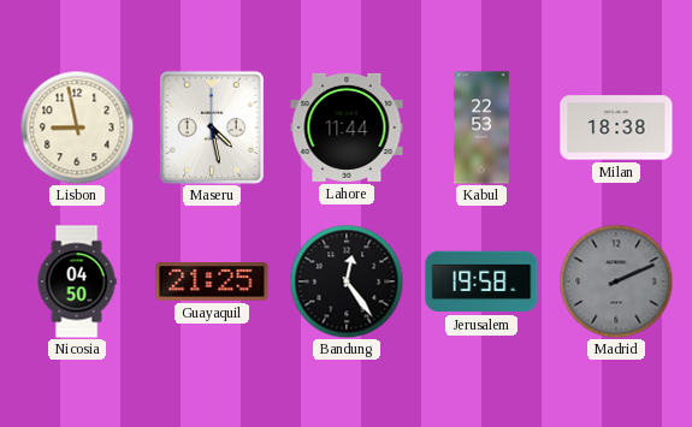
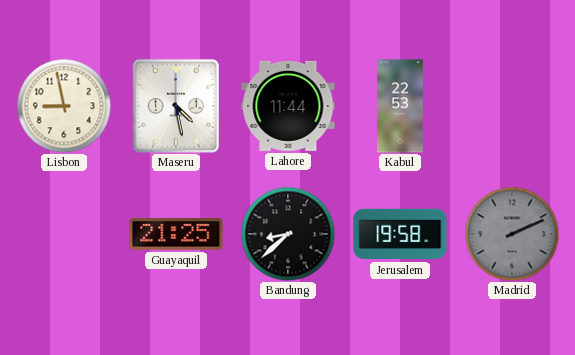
Milan: 18:38 -> none (616, 127)
Nicosia: 04:50 -> none (77, 281)
Bandung: 12:24 -> 8:38 (288, 234)
